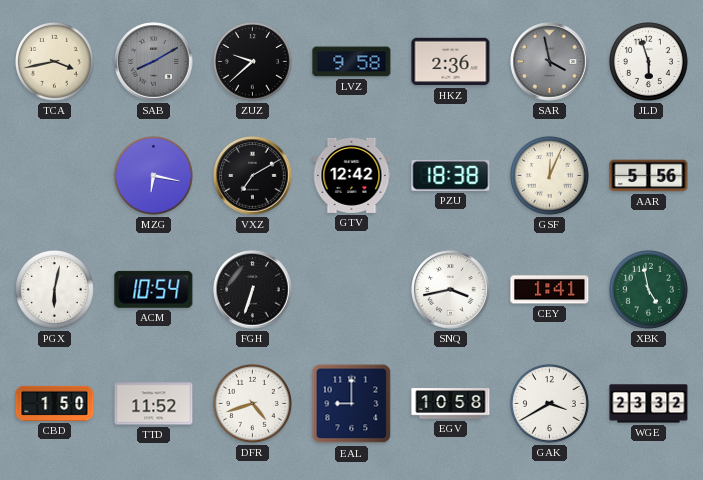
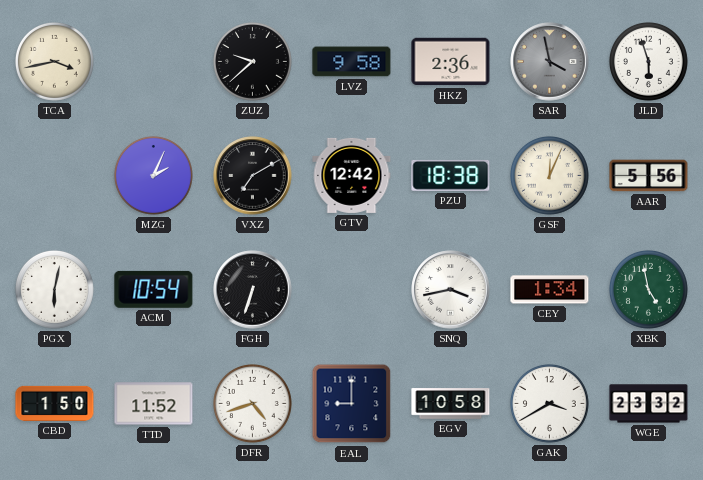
SAB: 8:10 -> none (154, 62)
MZG: 6:17 -> 2:04 (153, 175)
CEY: 1:41 -> 1:34 (550, 290)
